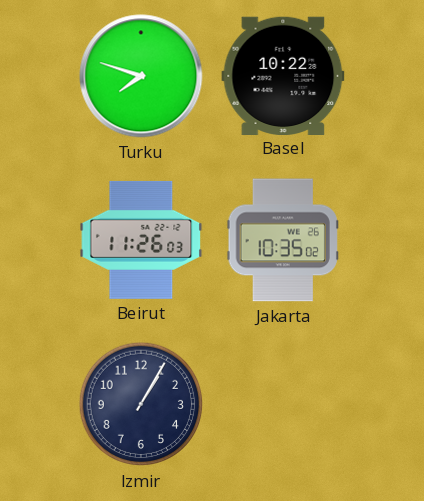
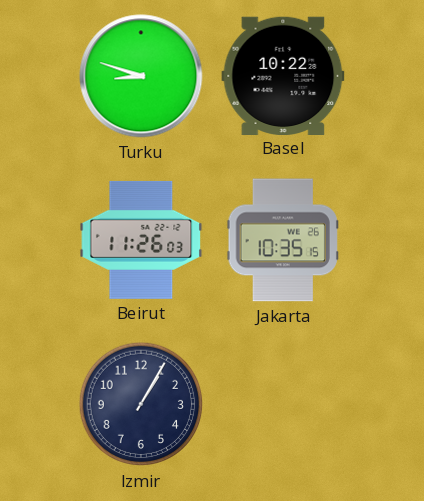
Turku: 7:48 -> 8:48 (141, 76)
Jakarta: 10:35:02 -> 10:35:15 (283, 240)
